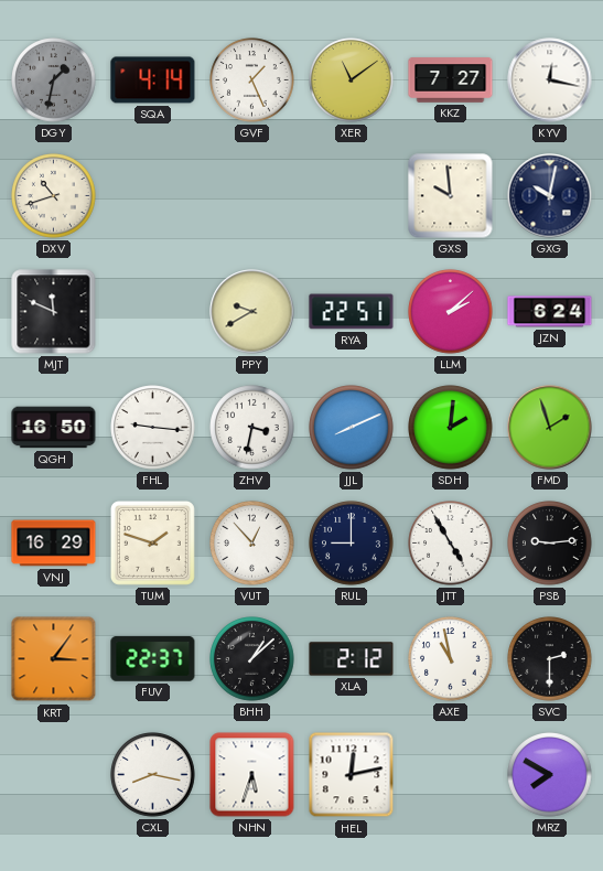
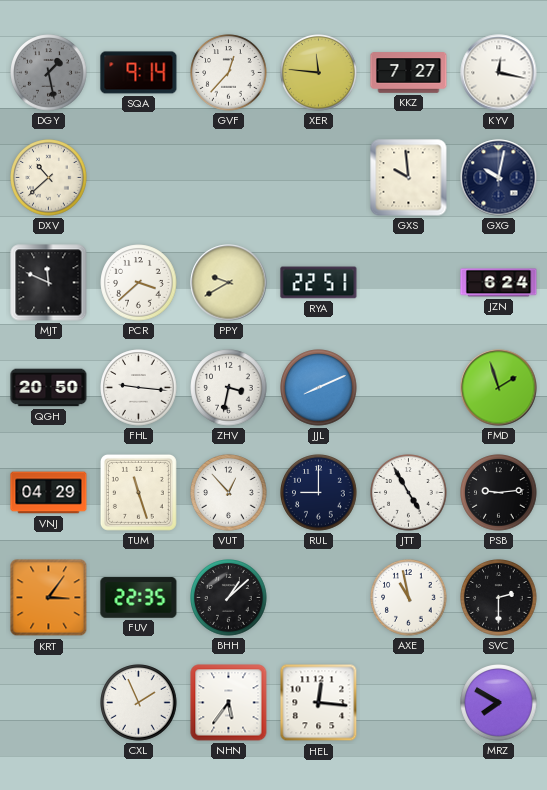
DGY: 1:32 -> 1:28 (49, 73)
SQA: 4:14 -> 9:14 (139, 73)
GVF: 1:26 -> 12:37 (229, 73)
XER: 11:09 -> 11:46 (319, 73)
DXV: 10:42 -> 10:38 (49, 178)
PCR: none -> 3:38 (139, 283)
LLM: 2:08 -> none (451, 312)
QGH: 16:50 -> 20:50 (49, 388)
SDH: 2:01 -> none (451, 428)
VNJ: 16:29 -> 04:29 (49, 493)
TUM: 1:48 -> 11:27 (138, 492)
FUV: 22:37 -> 22:35 (139, 598)
XLA: 2:12 -> none (352, 659)
CXL: 8:17 -> 1:56 (139, 703)
NHN: 5:33 -> 5:36 (229, 703)
HEL: 12:13 -> 12:16 (319, 703)
